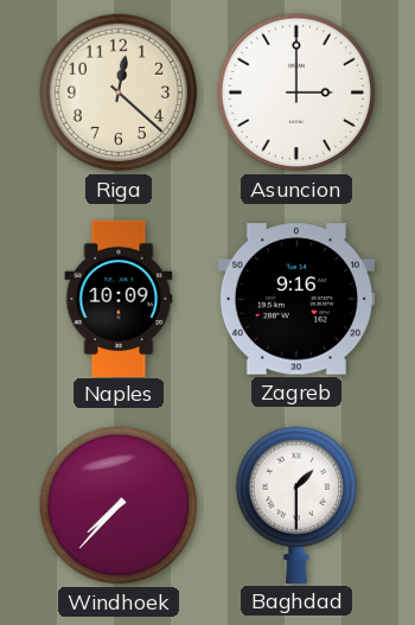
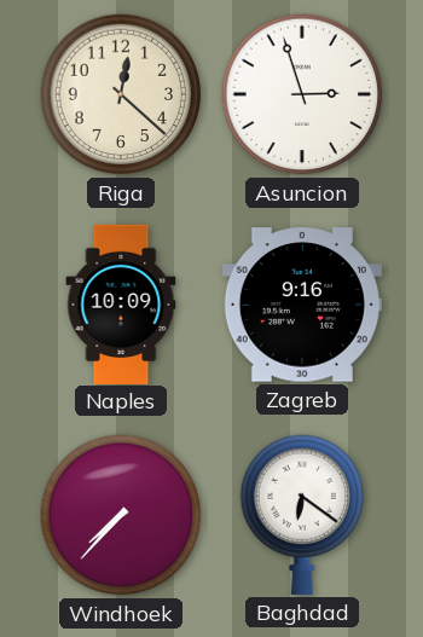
Asuncion: 3:00 -> 2:57 (302, 94)
Baghdad: 1:30 -> 6:21 (302, 515)
